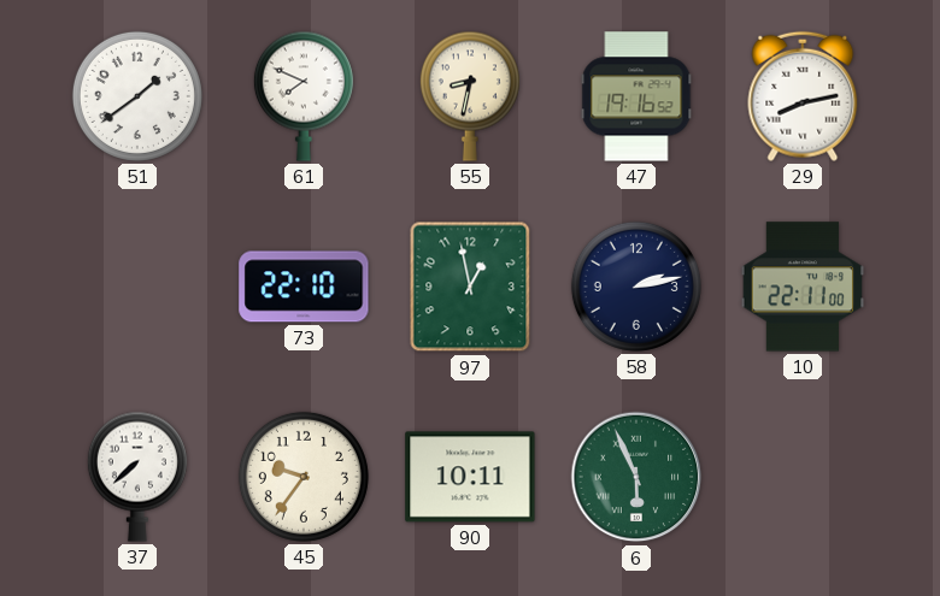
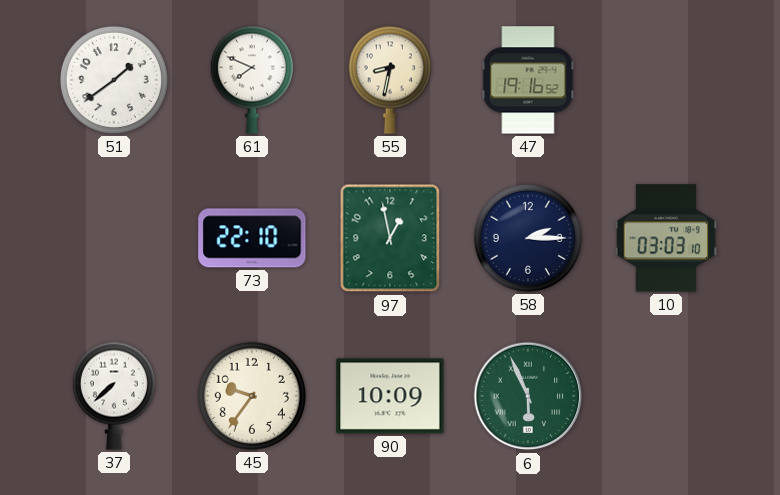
29: 8:13 -> none (803, 96)
58: 2:13 -> 2:15 (528, 238)
10: 22:11 -> 03:03 (666, 238)
90: 10:11 -> 10:09 (390, 396)
